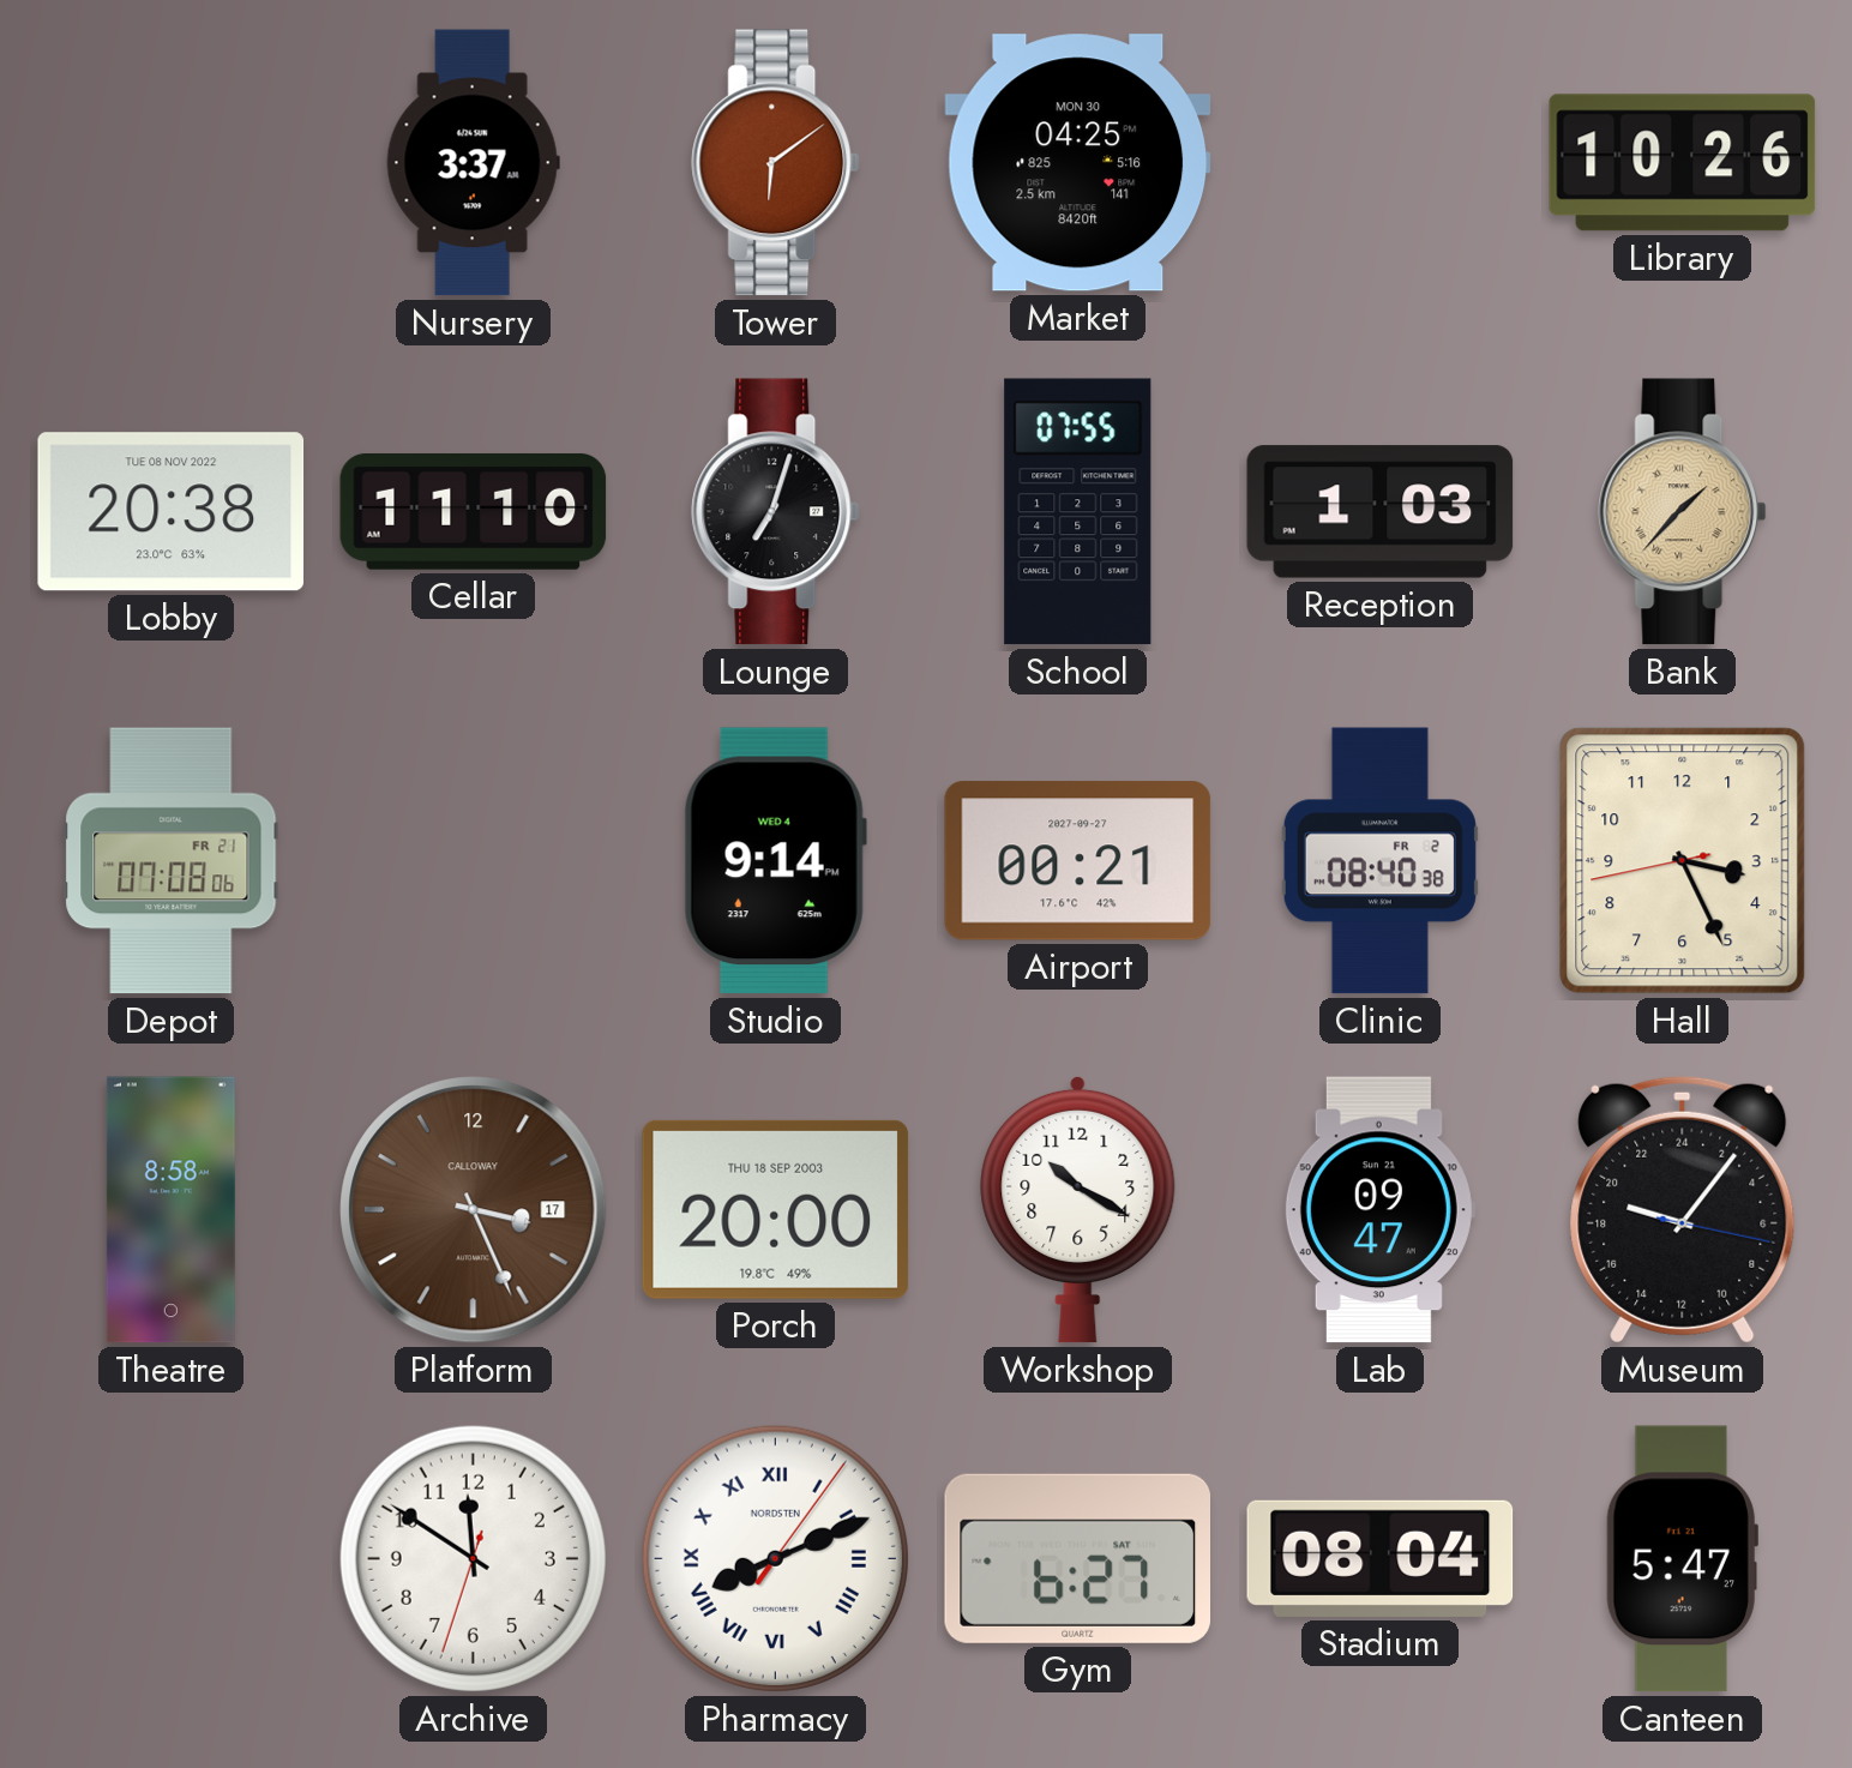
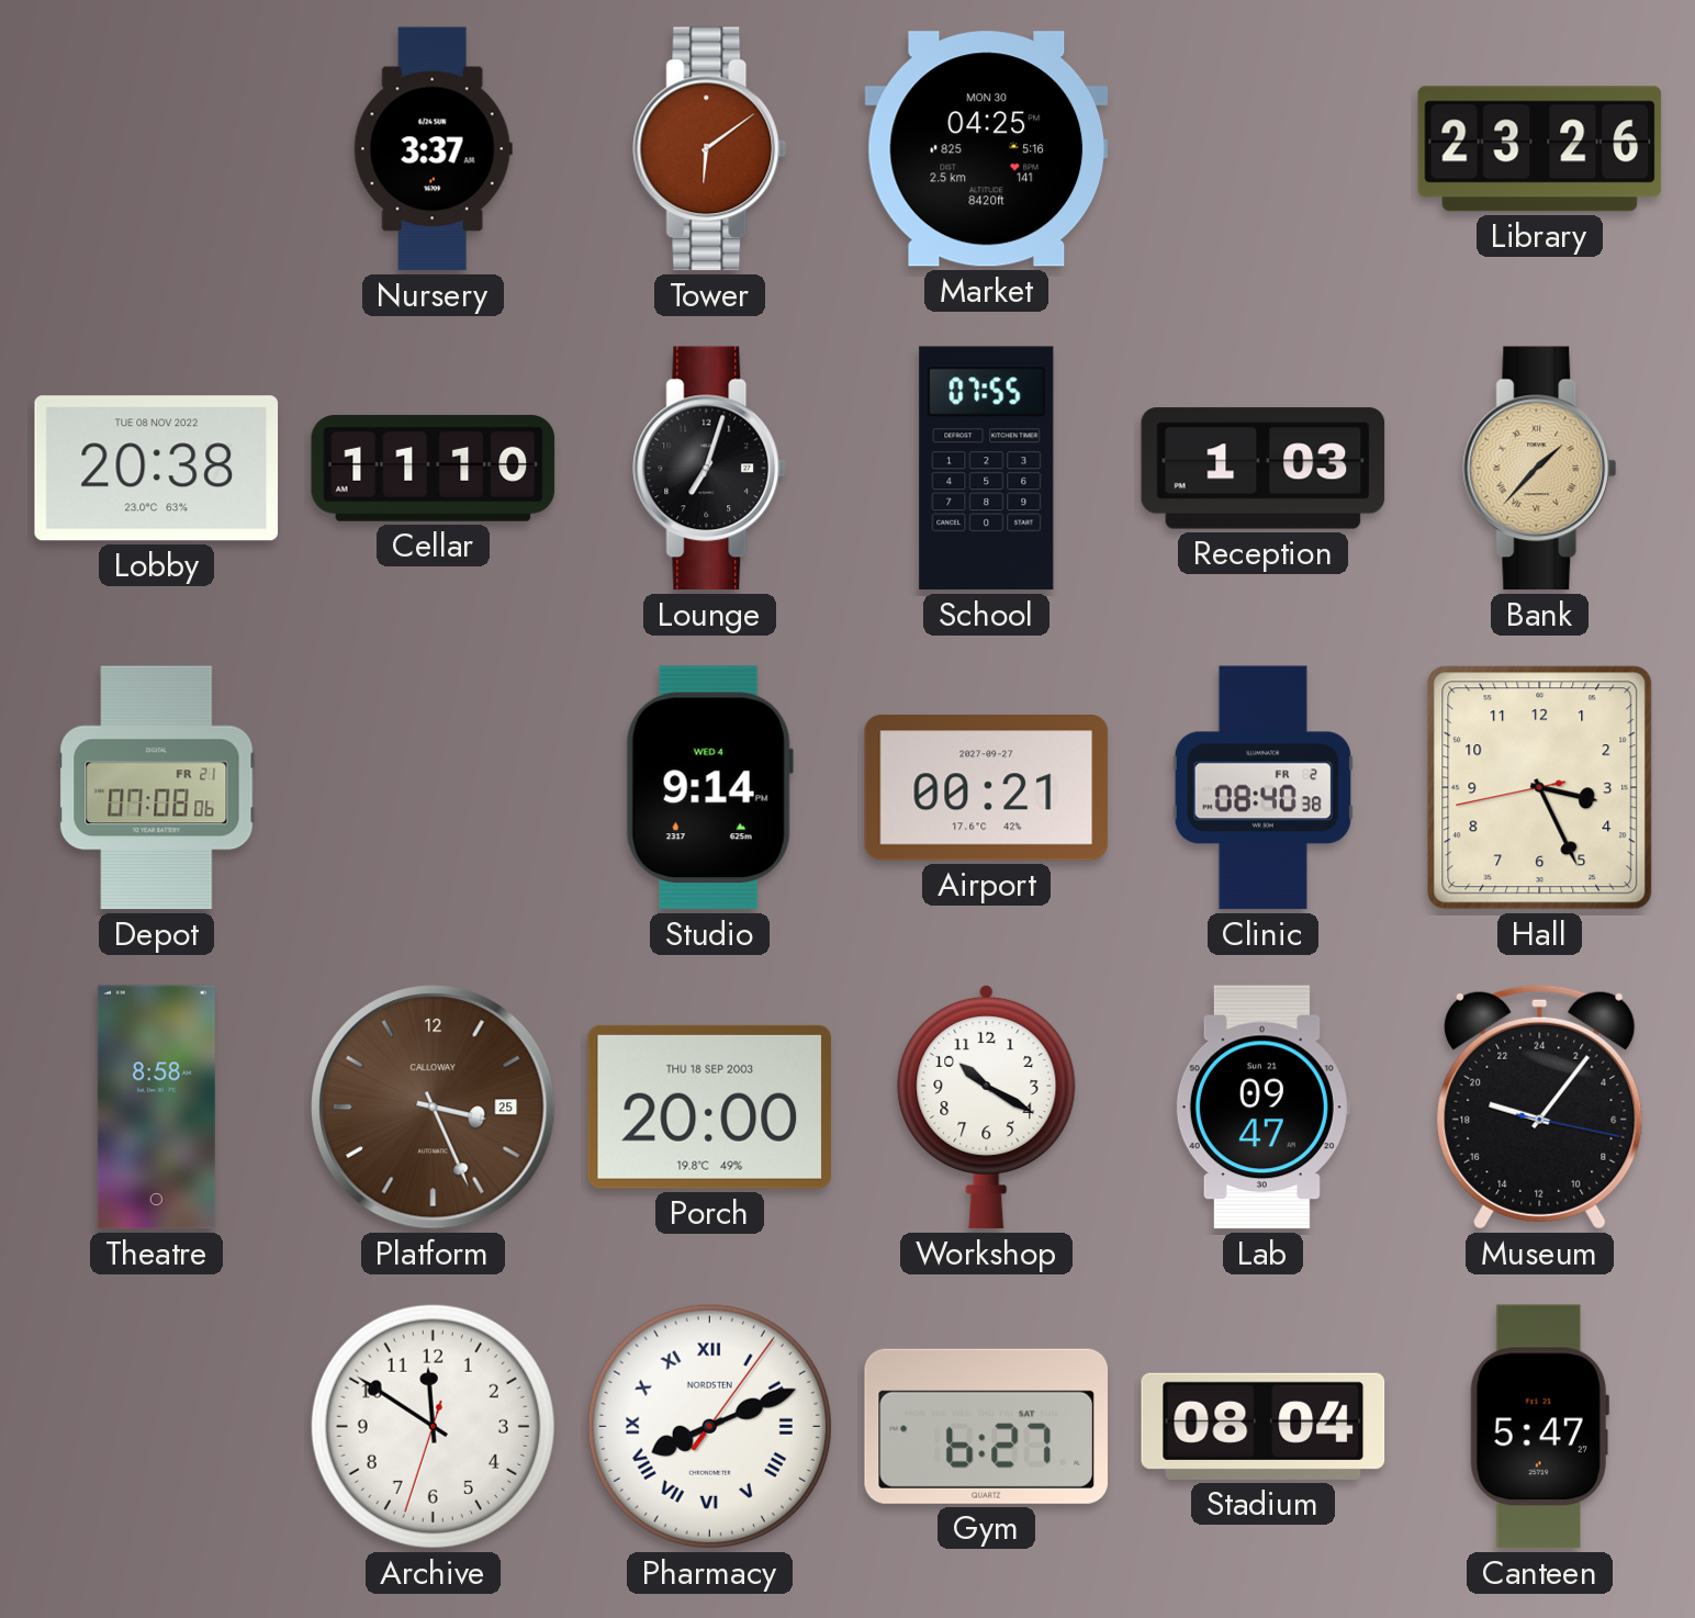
Library: 10:26 -> 23:26 (1540, 149)
Platform date: 17 -> 25 (434, 1108)
